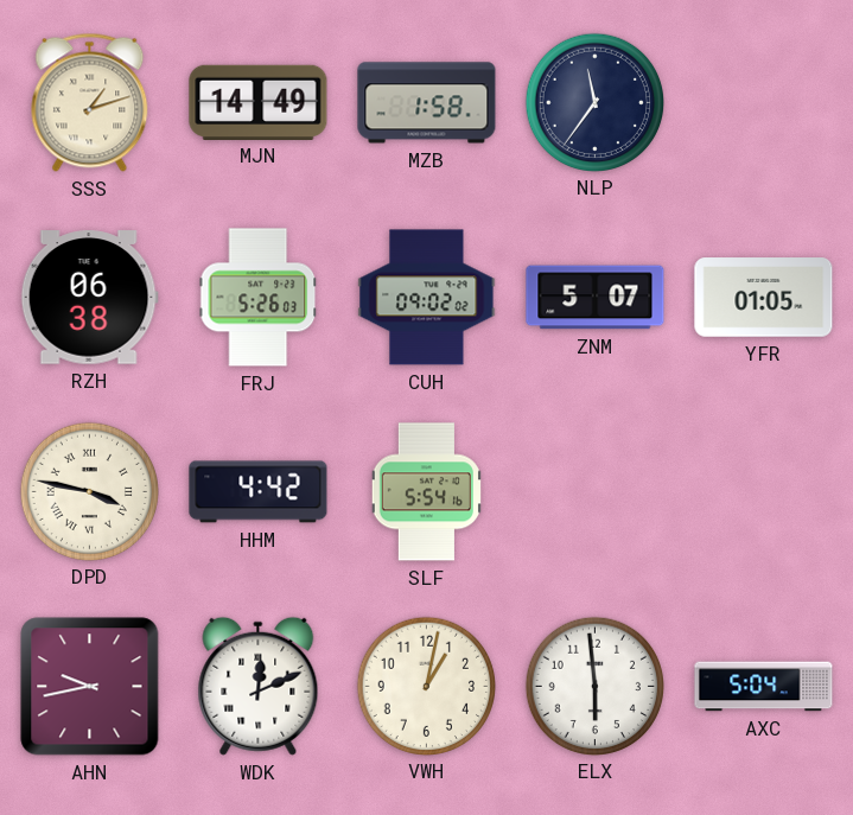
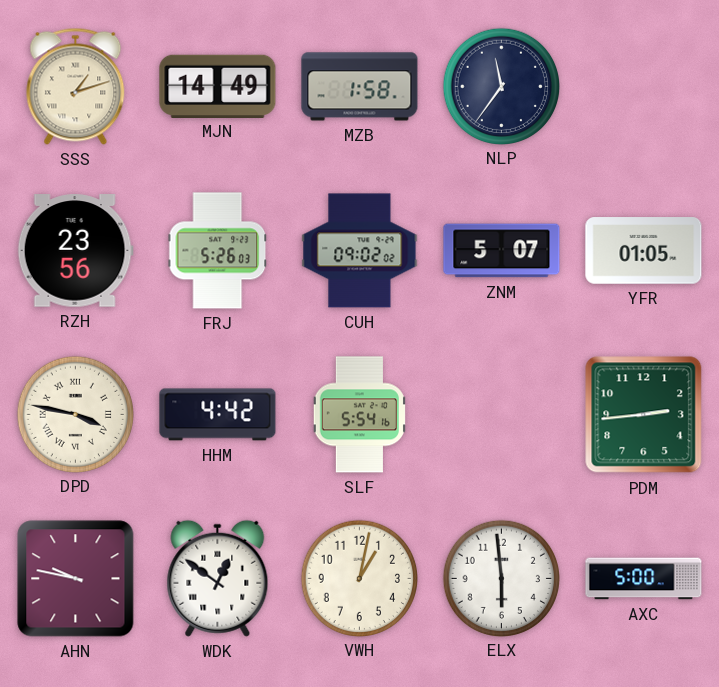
RZH: 06:38 -> 23:56 (75, 251)
PDM: none -> 2:44 (644, 415)
AHN: 9:43 -> 9:47 (76, 579)
WDK: 12:11 -> 12:51 (218, 578)
AXC: 5:04 -> 5:00 (644, 579)
